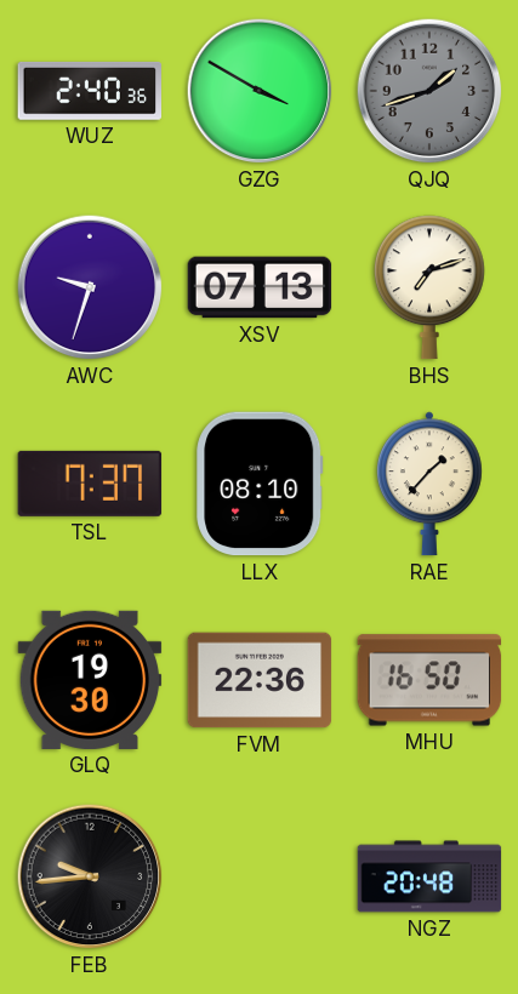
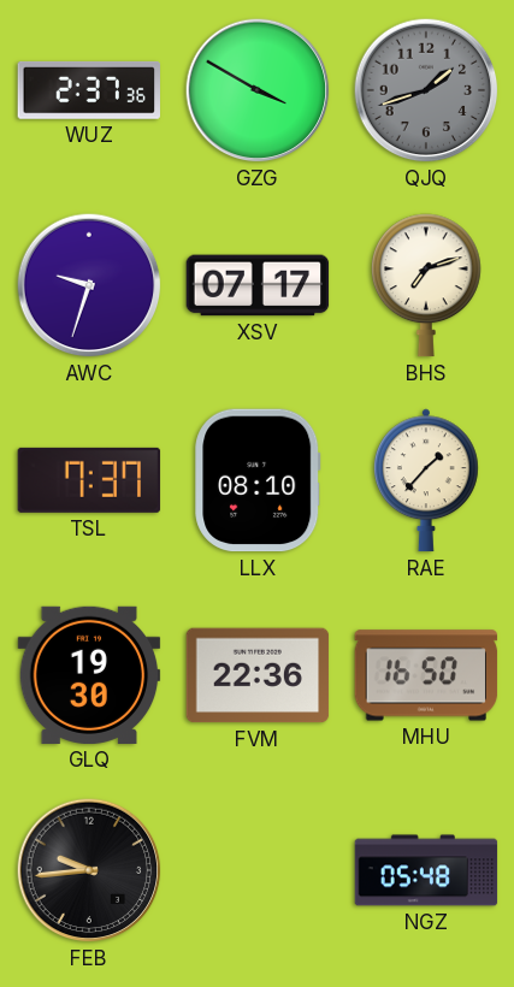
WUZ: 2:40 -> 2:37 (88, 90)
XSV: 07:13 -> 07:17 (258, 285)
NGZ: 20:48 -> 05:48 (426, 870)
